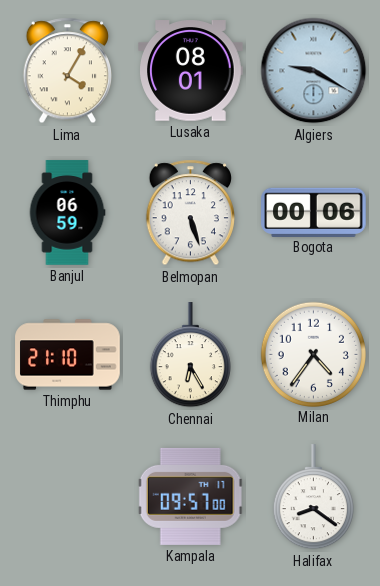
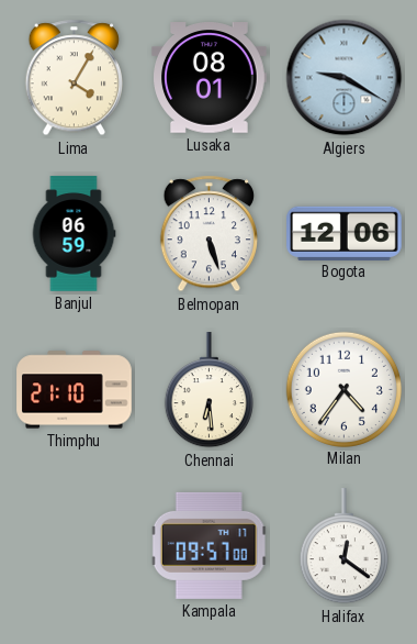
Bogota: 00:06 -> 12:06 (345, 233)
Chennai: 6:25 -> 6:29 (208, 390)
Halifax: 8:21 -> 12:21 (343, 546)
